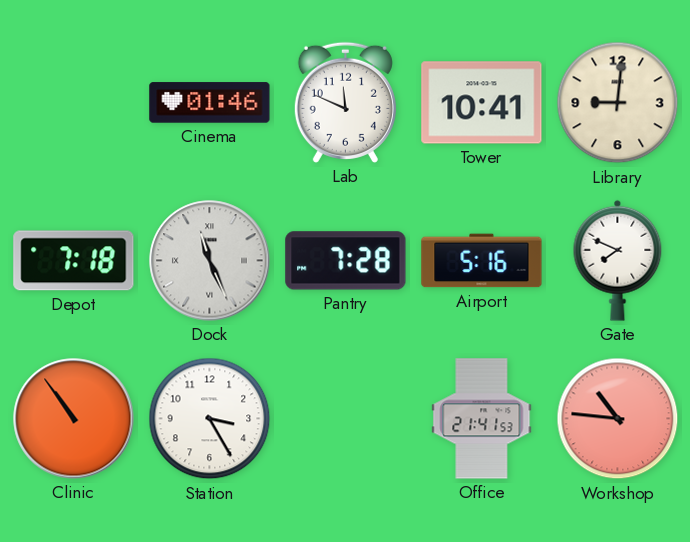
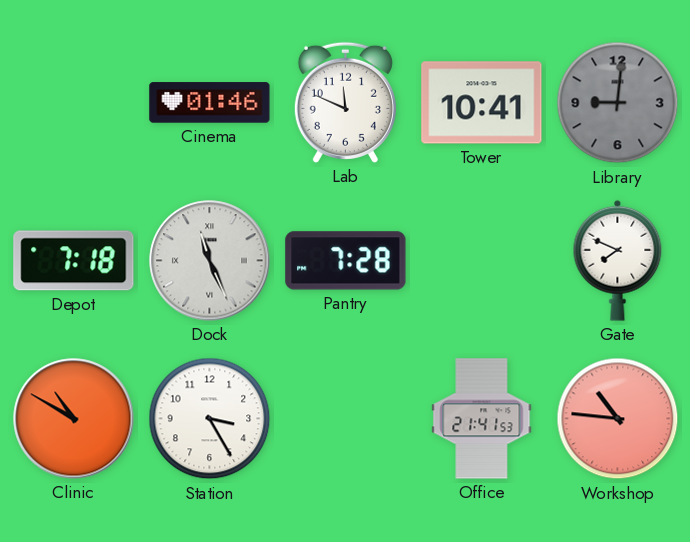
Library dial: cream -> grey (618, 103)
Airport: 5:16 -> none (482, 261)
Clinic: 10:54 -> 10:50 (74, 419)
